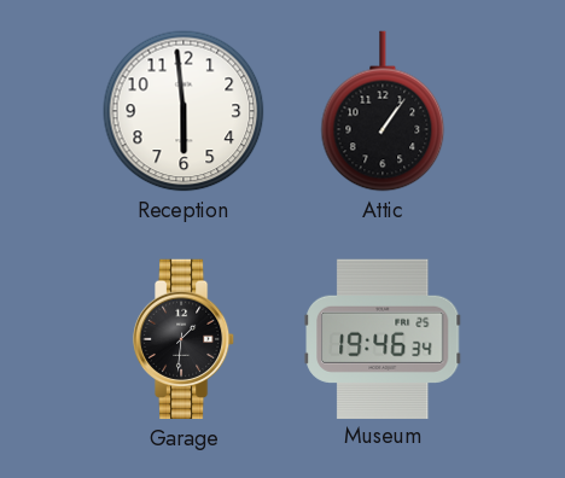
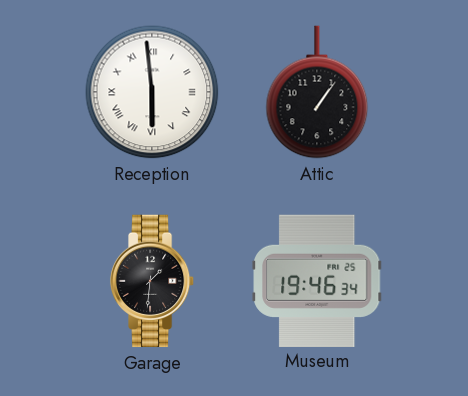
Reception numerals: Arabic -> Roman (152, 92)
